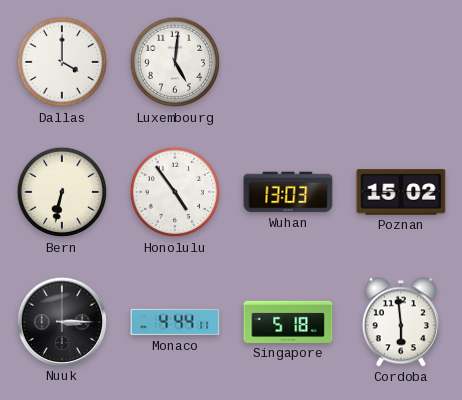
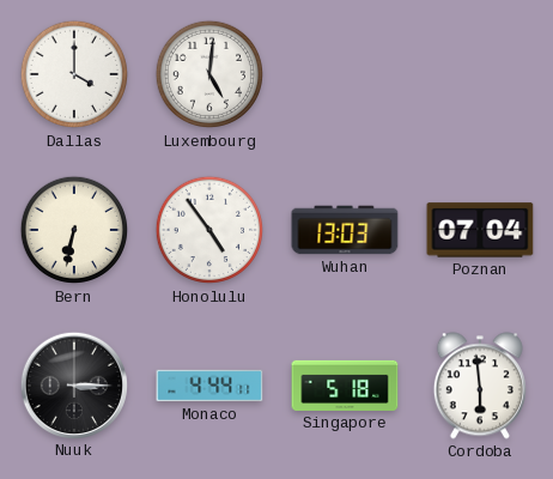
Poznan: 15:02 -> 07:04 (480, 230)
